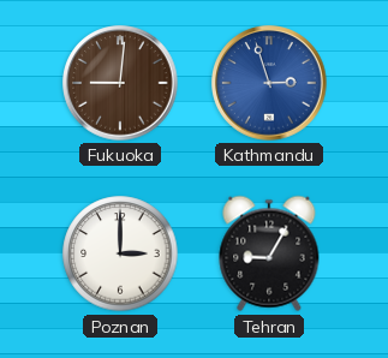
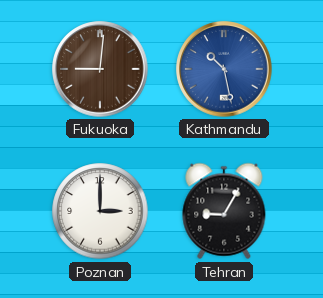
Kathmandu: 2:57 -> 10:28 (224, 69)
